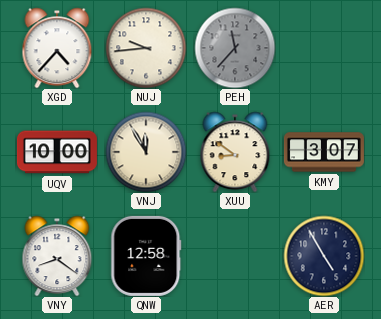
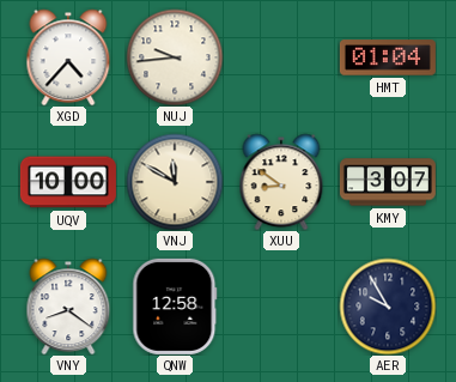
PEH: 11:37 -> none (235, 48)
HMT: none -> 01:04 (388, 57)
VNJ: 11:55 -> 11:50 (175, 182)
AER: 4:55 -> 9:55 (388, 307)
